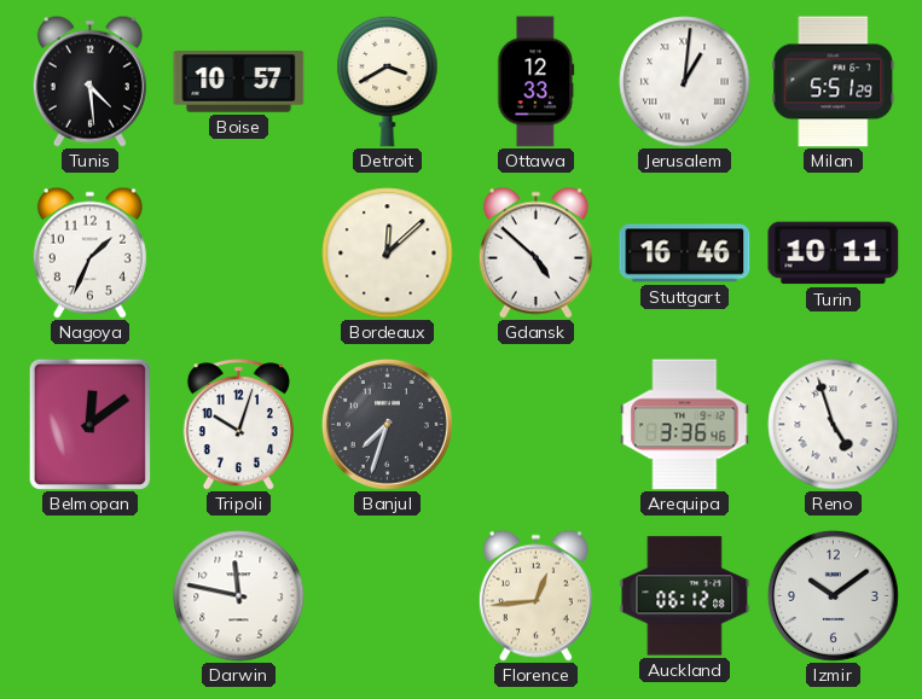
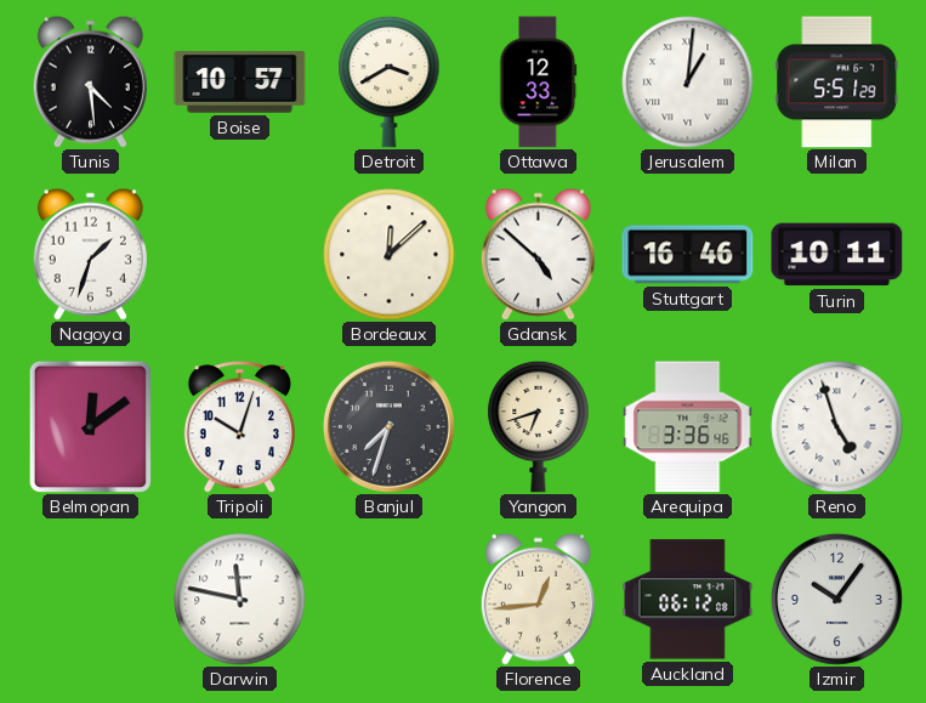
Nagoya: 1:34 -> 1:33 (90, 254)
Yangon: none -> 6:42 (539, 426)
Izmir: 10:09 -> 10:06 (836, 599)
